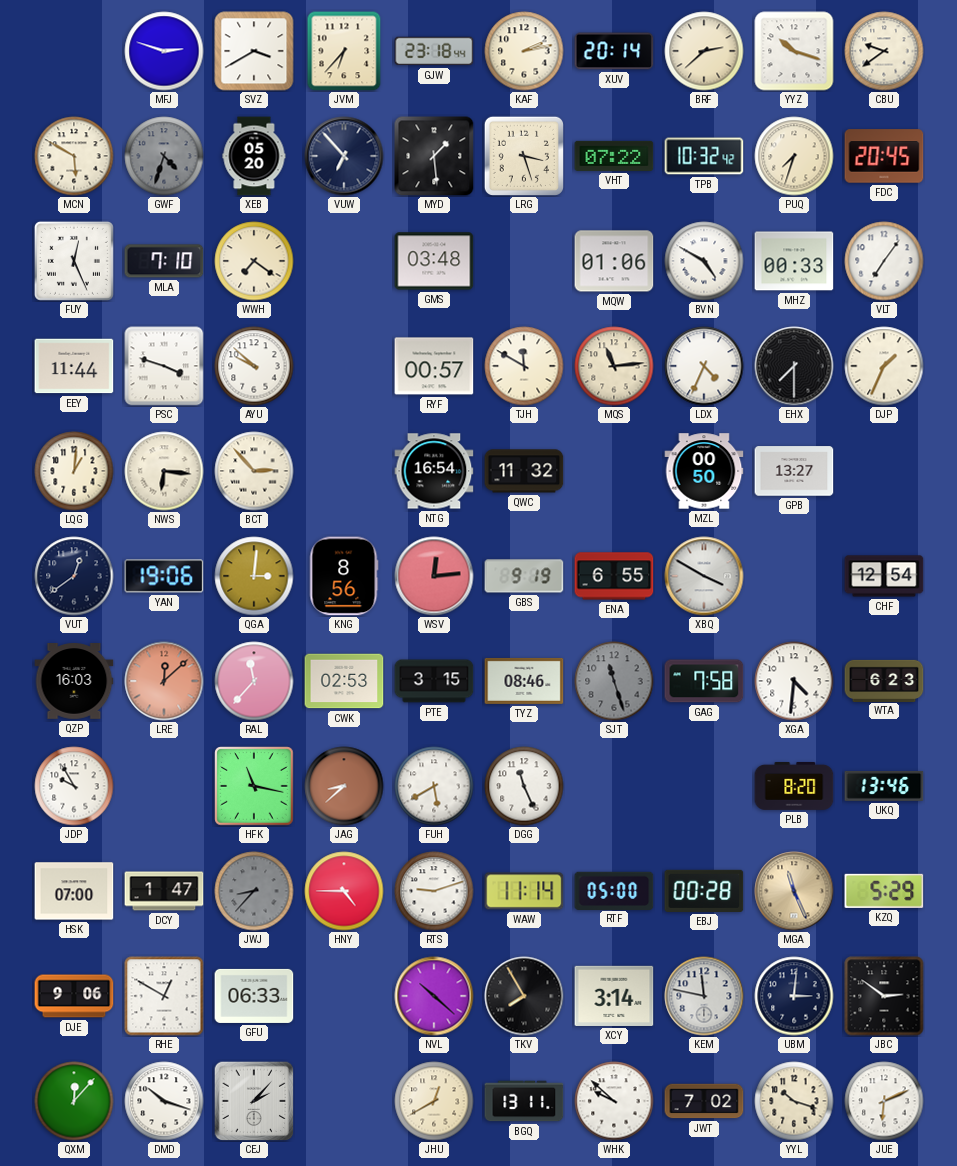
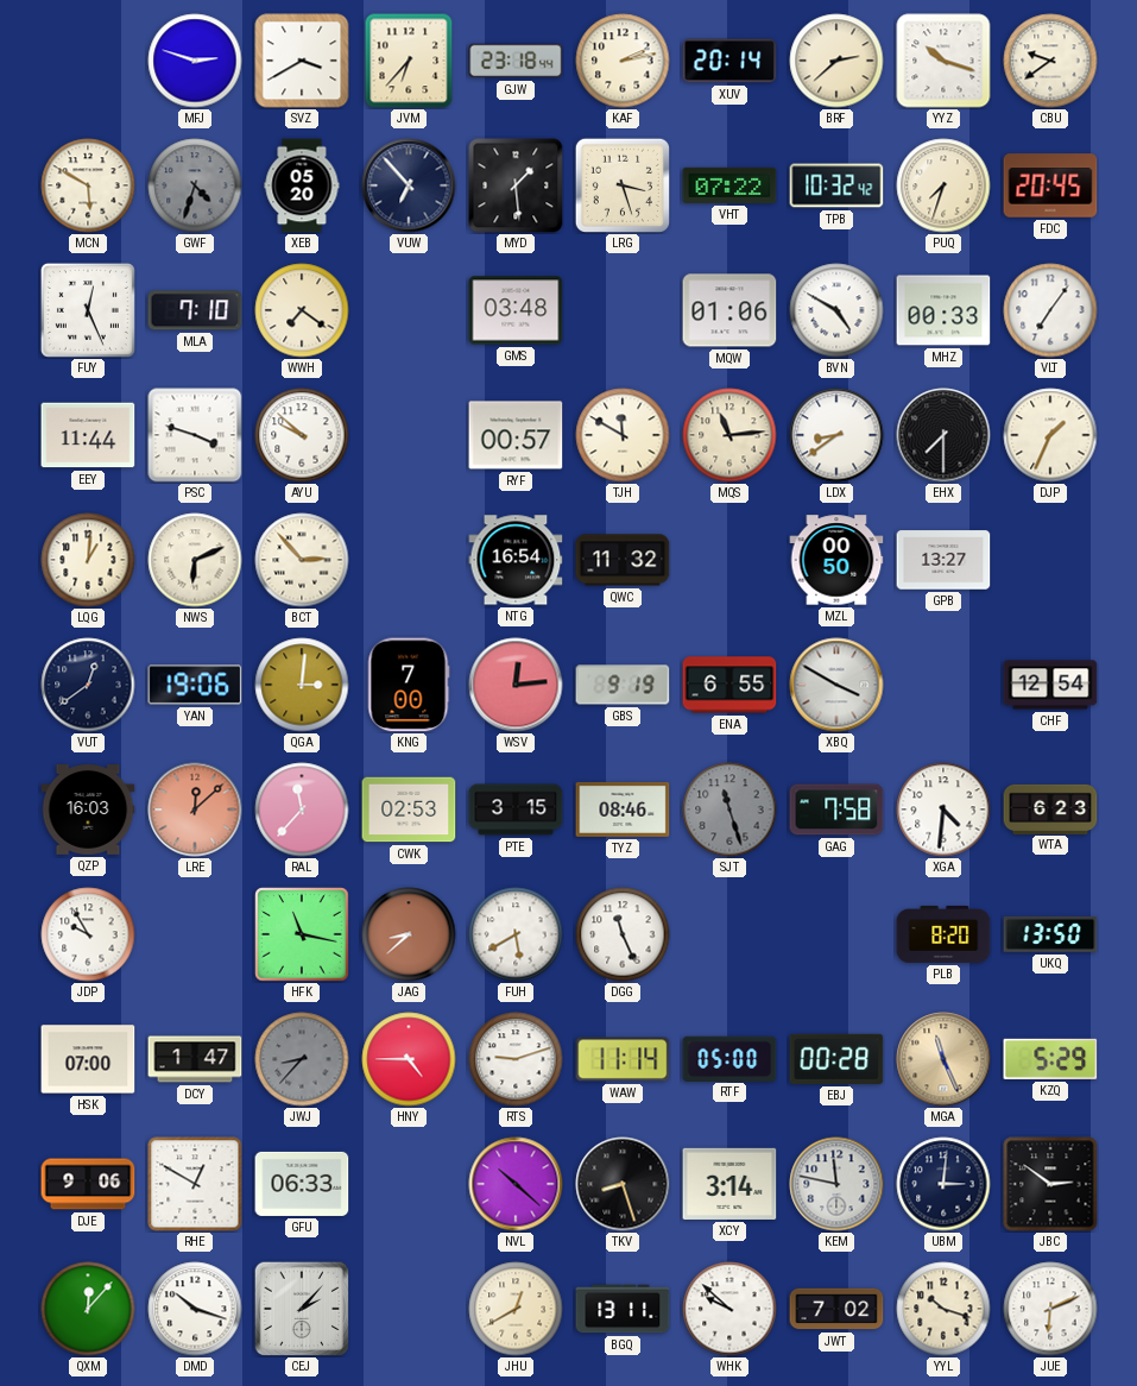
LDX: 4:34 -> 8:39 (836, 435)
NWS: 6:16 -> 6:11 (195, 560)
KNG: 8:56 -> 7:00 (409, 685)
UKQ: 13:46 -> 13:50 (1050, 934)
TKV: 7:55 -> 8:27 (623, 1184)
